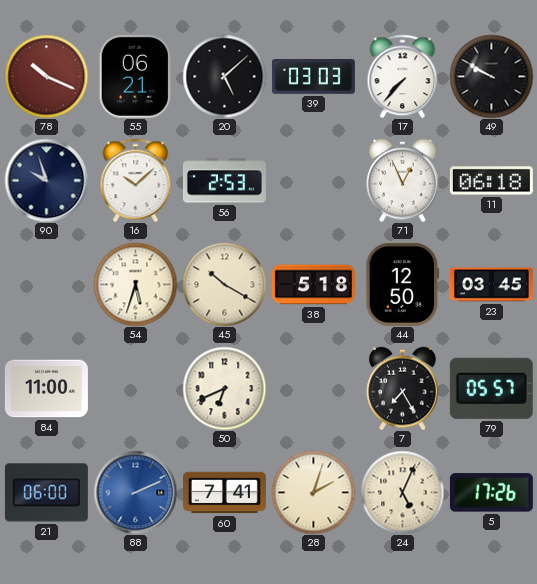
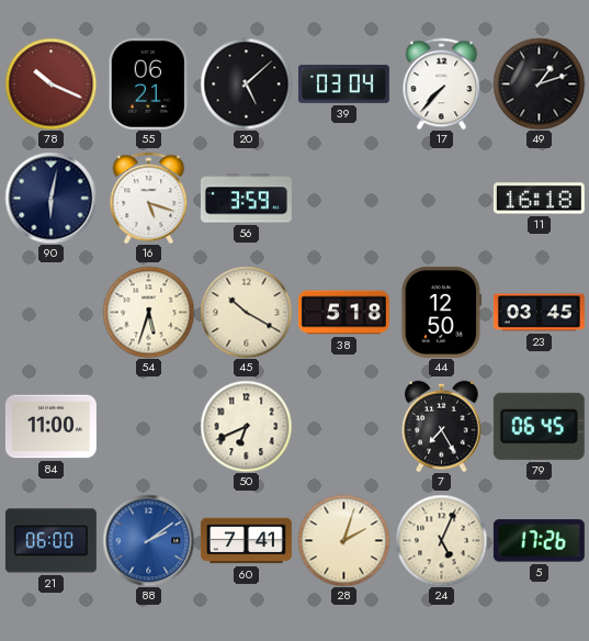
39: 03:03 -> 03:04 (343, 85)
49: 9:50 -> 1:12 (539, 83)
90: 9:57 -> 6:02 (50, 198)
16: 10:08 -> 5:18 (149, 198)
56: 2:53 -> 3:59 (246, 199)
71: 12:56 -> none (403, 180)
11: 06:18 -> 16:18 (539, 199)
79: 05:57 -> 06:45 (539, 426)
88: 2:11 -> 2:09 (148, 540)
